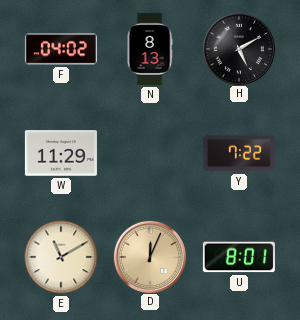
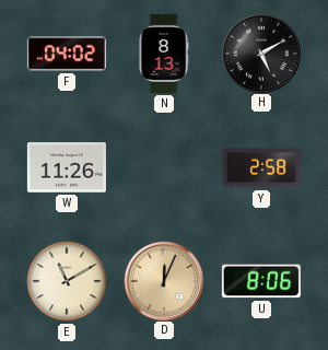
W: 11:29 -> 11:26 (67, 167)
Y: 7:22 -> 2:58 (261, 167)
U: 8:01 -> 8:06 (261, 281)
